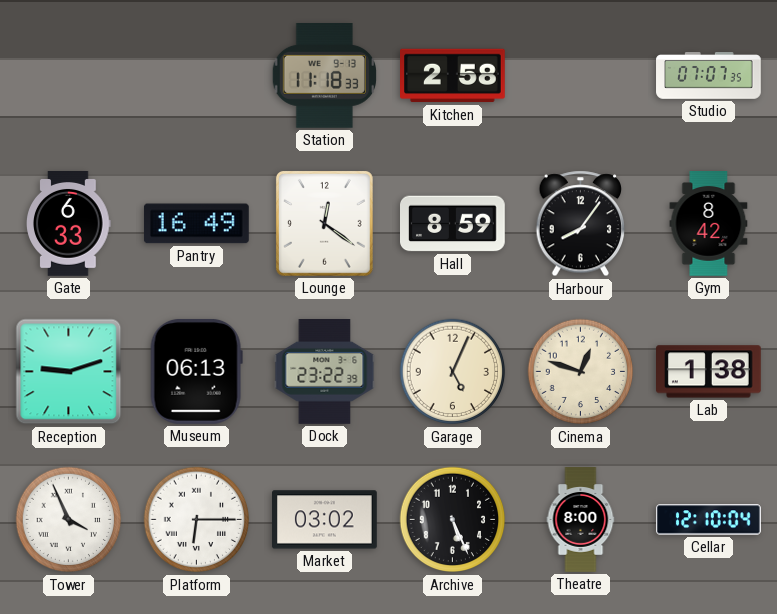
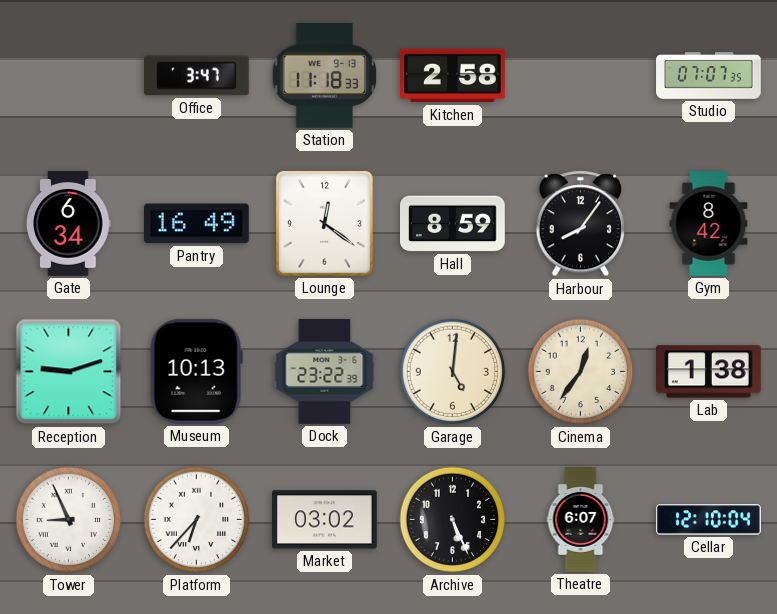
Office: none -> 3:47 (197, 76)
Gate: 6:33 -> 6:34 (69, 224)
Museum: 06:13 -> 10:13 (196, 371)
Garage: 5:04 -> 5:01 (453, 372)
Cinema: 12:48 -> 12:36 (581, 372)
Tower: 3:56 -> 8:56 (69, 520)
Platform: 6:15 -> 6:37 (197, 520)
Theatre: 8:00 -> 6:07 (581, 520)
